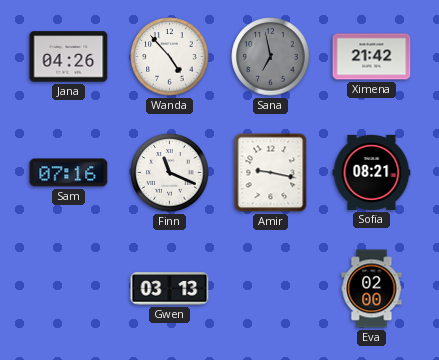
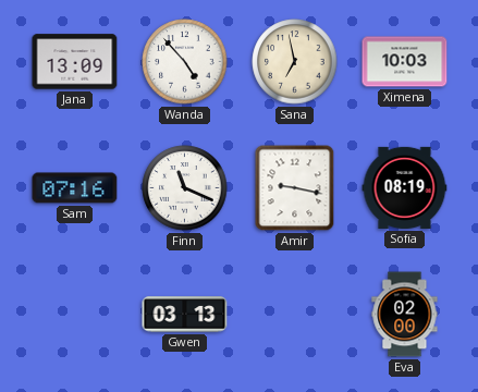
Jana: 04:26 -> 13:09 (75, 62)
Sana dial: grey -> cream (295, 62)
Ximena: 21:42 -> 10:03 (405, 62)
Sofia: 08:21 -> 08:19 (405, 187)
